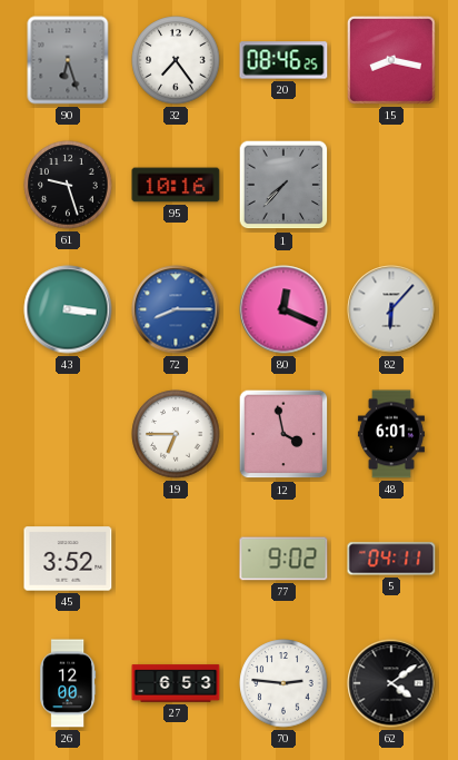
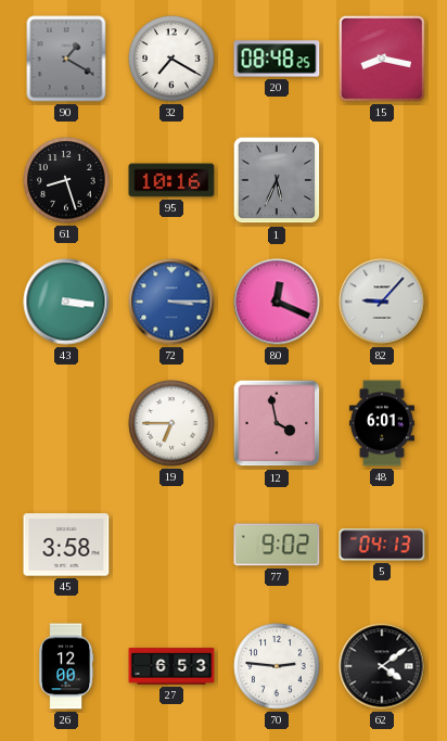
90: 6:27 -> 1:20 (66, 59)
32: 7:24 -> 7:20 (171, 59)
20: 08:46 -> 08:48 (277, 59)
61: 9:27 -> 8:27 (66, 180)
1: 7:37 -> 5:34 (277, 180)
72: 8:15 -> 3:15 (171, 302)
82: 6:07 -> 9:07 (382, 302)
45: 3:52 -> 3:58 (66, 545)
5: 04:11 -> 04:13 (382, 545)
